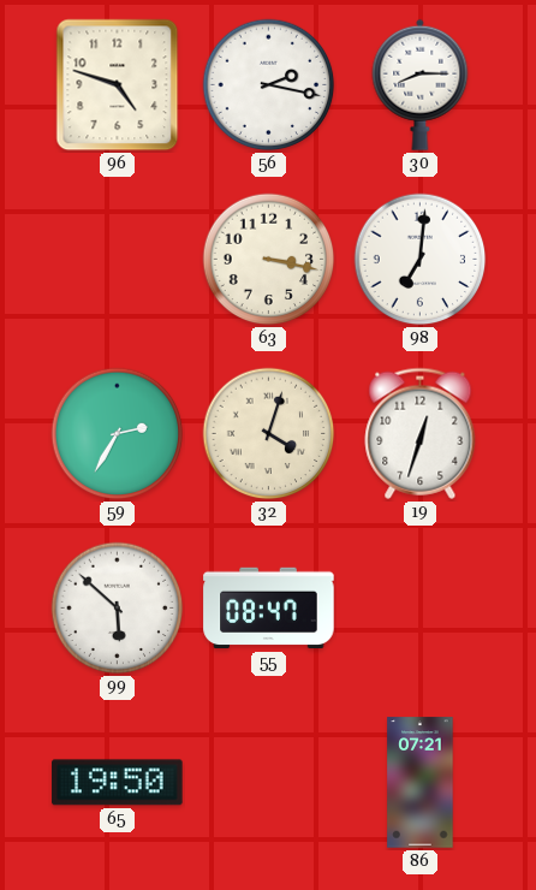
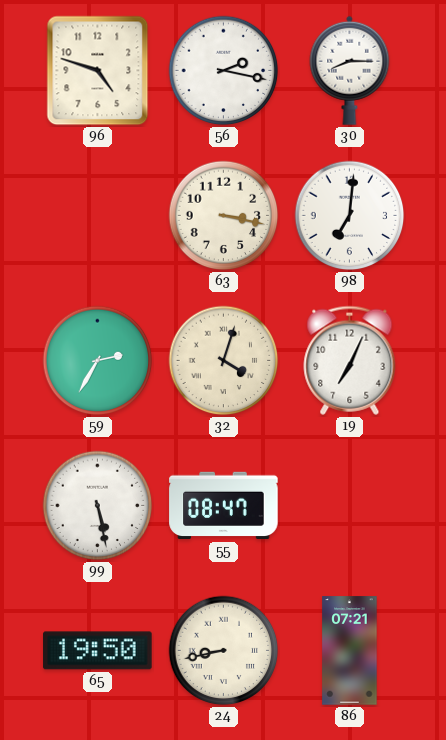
19: 12:33 -> 7:04 (350, 360)
99: 5:52 -> 5:28 (98, 506)
24: none -> 8:43 (224, 651)
